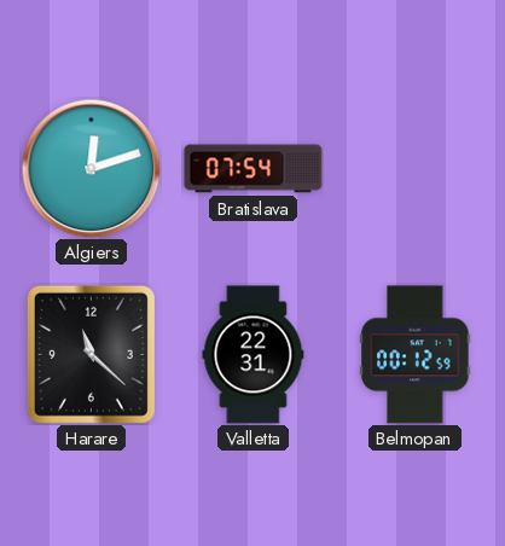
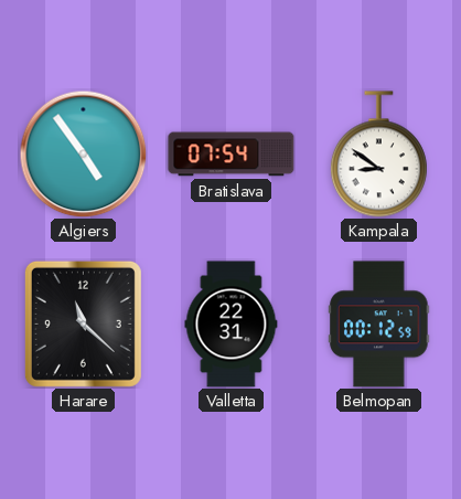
Algiers: 12:12 -> 4:54 (83, 153)
Kampala: none -> 8:51 (378, 155)
